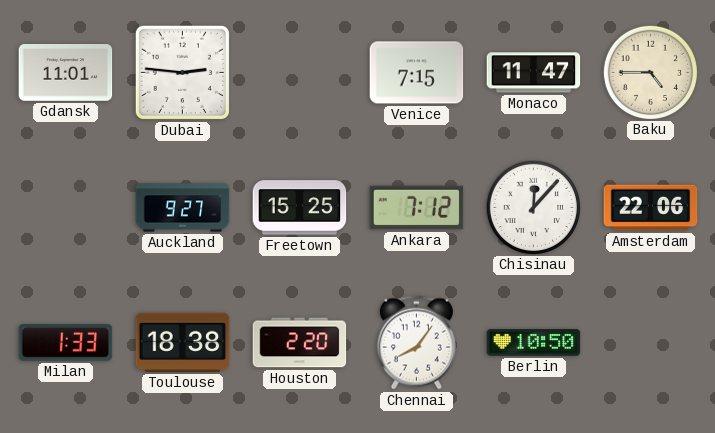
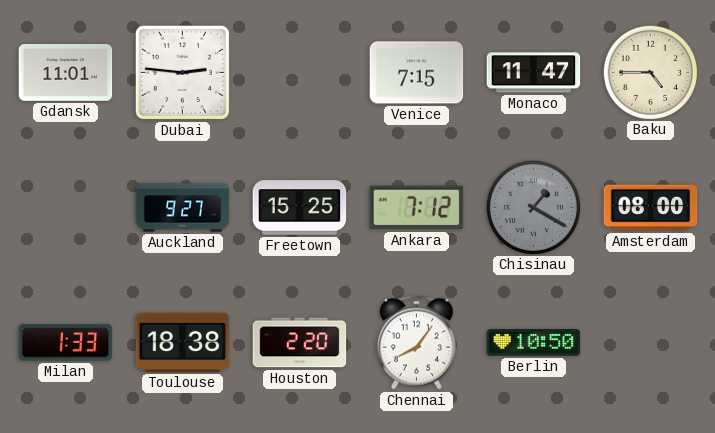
Chisinau: 12:07 -> 1:20 (533, 207)
Chisinau dial: white -> grey (533, 207)
Amsterdam: 22:06 -> 08:00 (651, 208)
